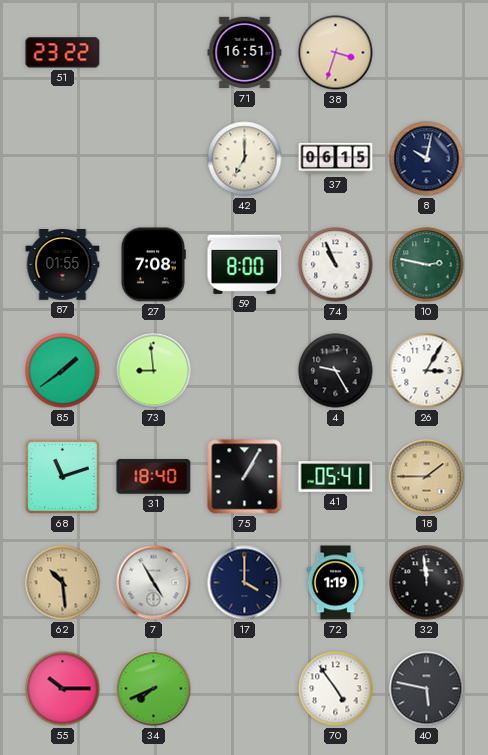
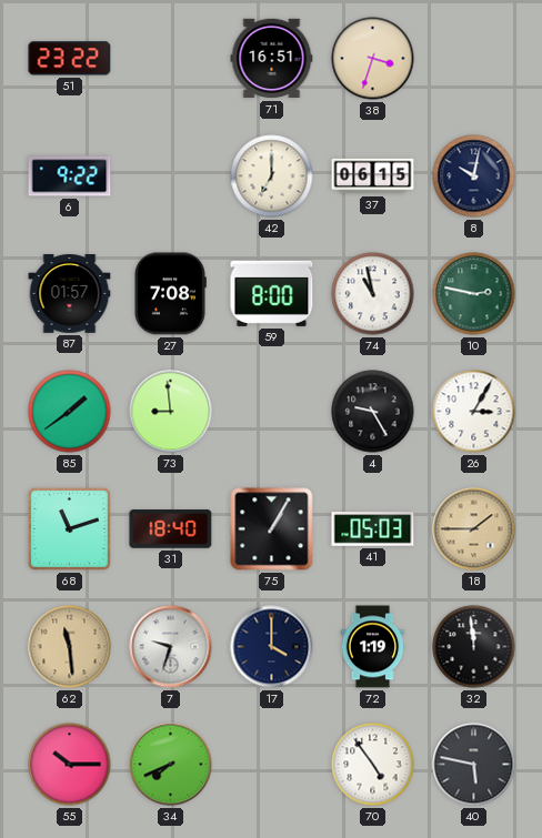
6: none -> 9:22 (70, 176)
87: 01:55 -> 01:57 (70, 294)
74: 10:56 -> 10:58 (373, 294)
41: 05:41 -> 05:03 (373, 529)
62: 10:29 -> 11:29 (70, 647)
7: 4:55 -> 9:33 (171, 647)
